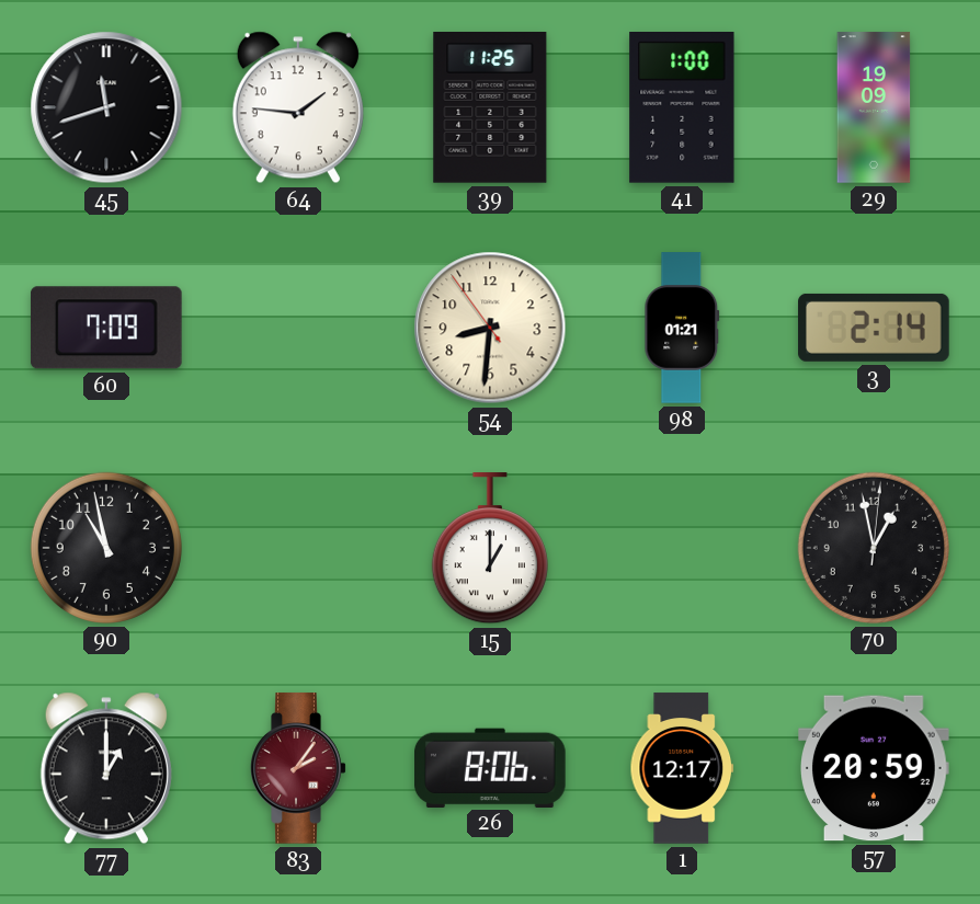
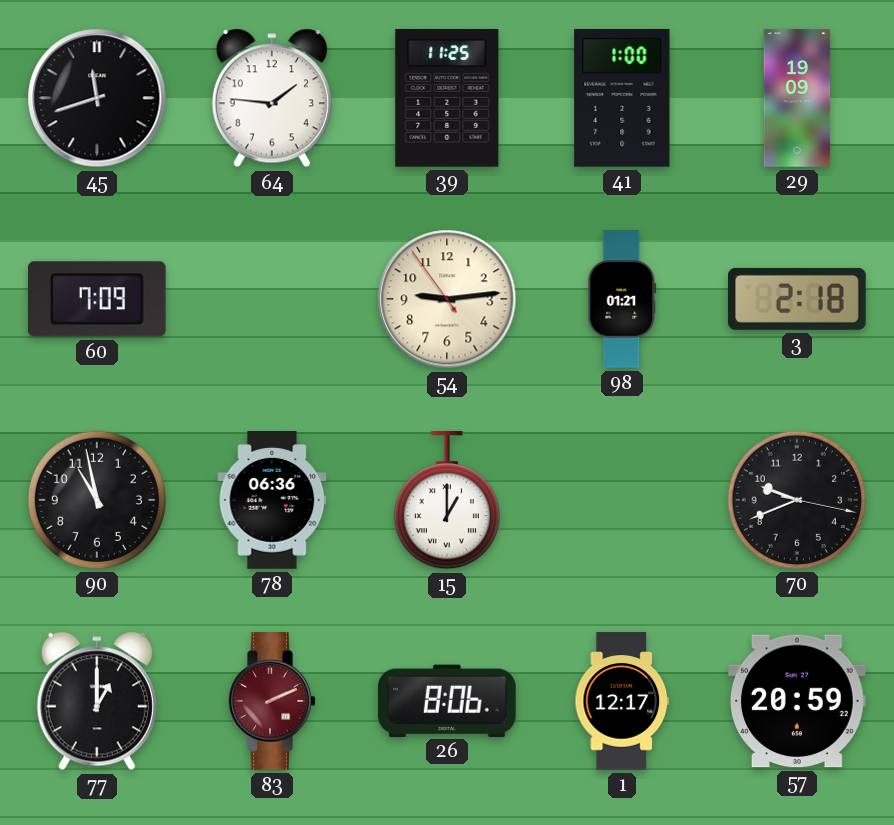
54: 8:30 -> 9:13 (447, 299)
3: 2:14 -> 2:18 (797, 299)
78: none -> 06:36 (272, 500)
70: 12:58 -> 9:41 (797, 500)
83: 2:06 -> 2:11 (272, 701)
